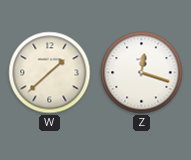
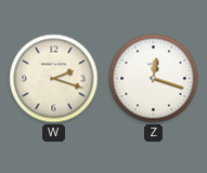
W: 1:38 -> 2:18 (54, 79)
